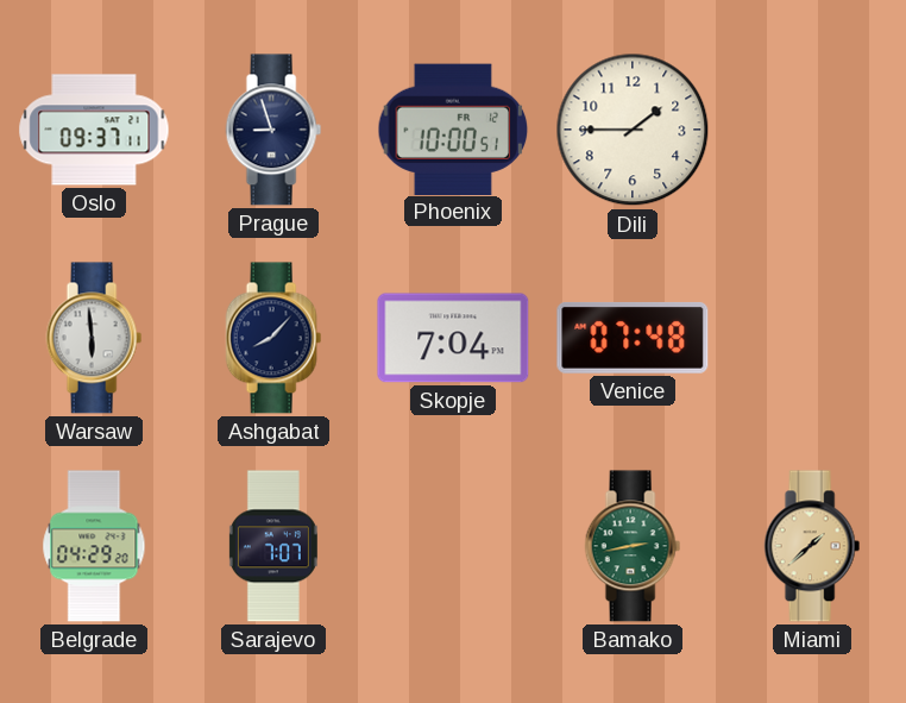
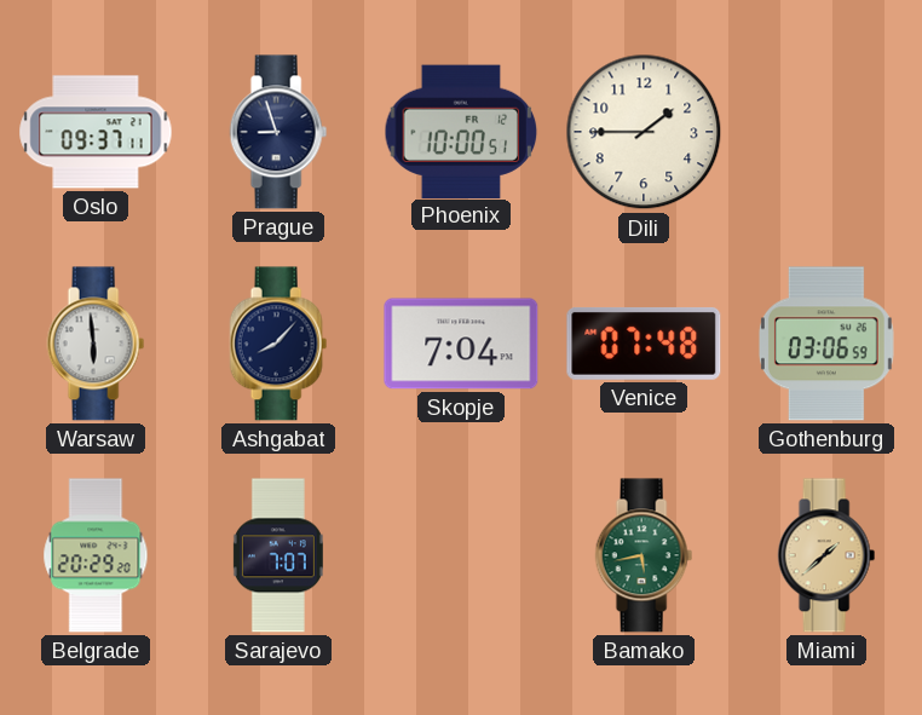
Gothenburg: none -> 03:06 (826, 344)
Belgrade: 04:29 -> 20:29 (96, 555)
Bamako: 2:43 -> 5:43 (644, 555)
